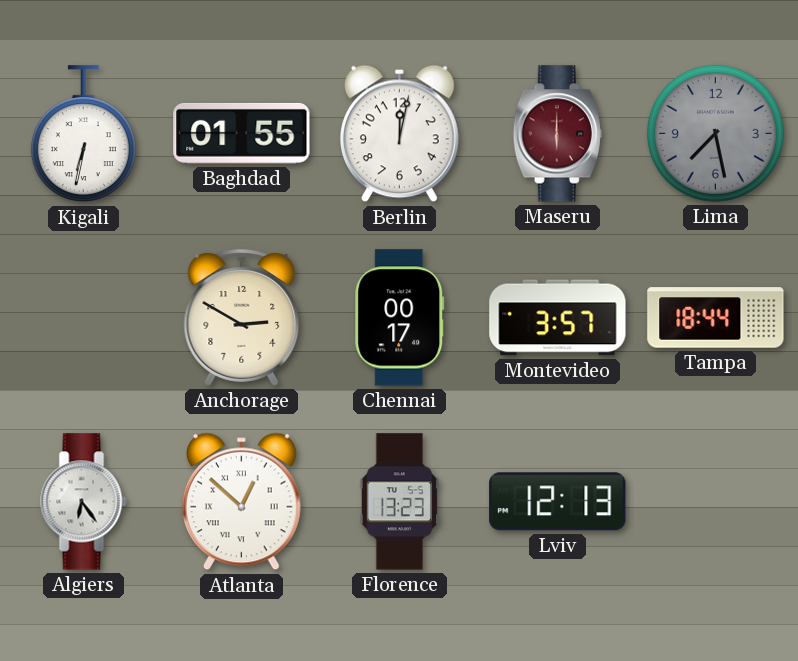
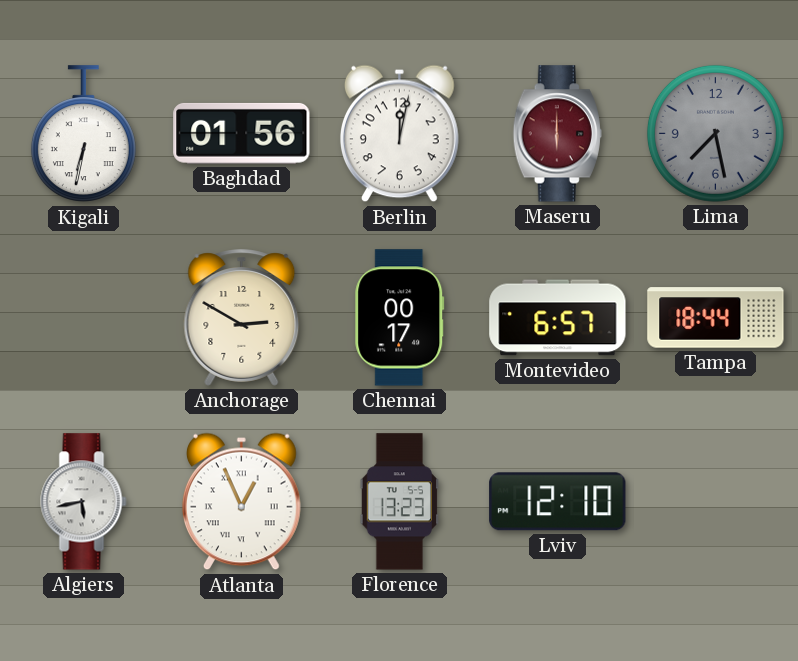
Baghdad: 01:55 -> 01:56 (242, 133)
Montevideo: 3:57 -> 6:57 (558, 318)
Algiers: 6:24 -> 5:43 (84, 502)
Atlanta: 12:52 -> 12:56 (241, 502)
Lviv: 12:13 -> 12:10 (558, 502)
